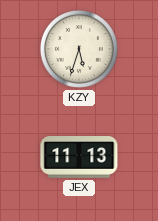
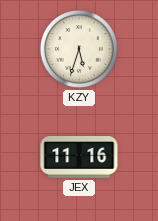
JEX: 11:13 -> 11:16 (79, 158)
